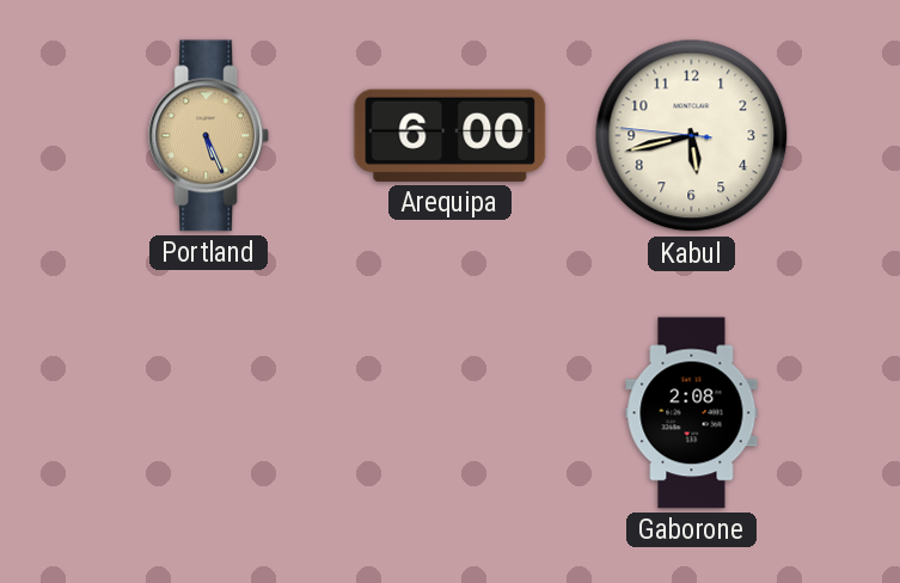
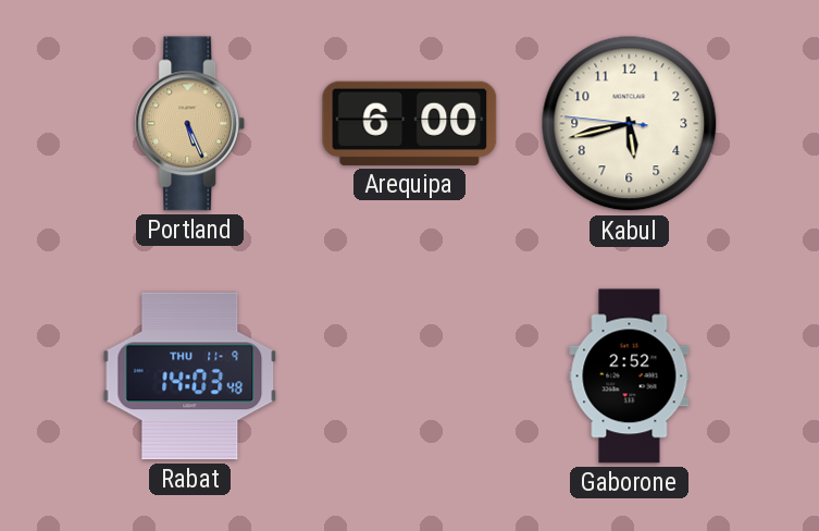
Rabat: none -> 14:03 (190, 376)
Gaborone: 2:08 -> 2:52 (630, 376)
